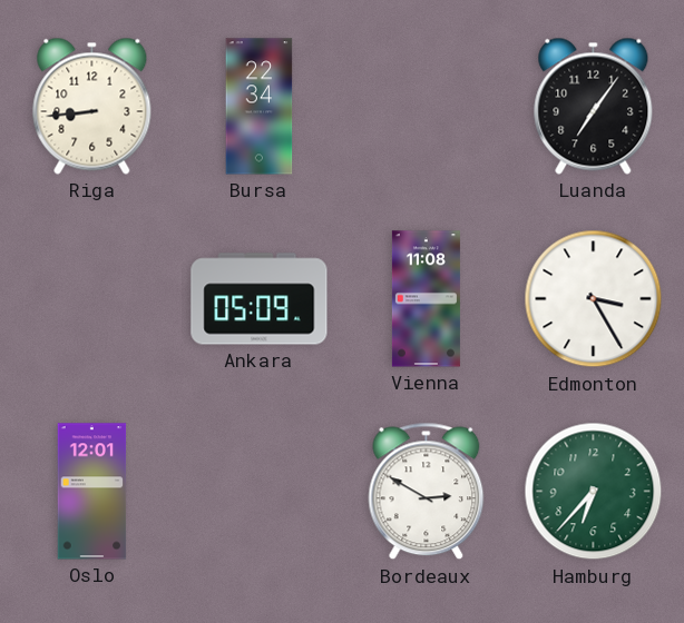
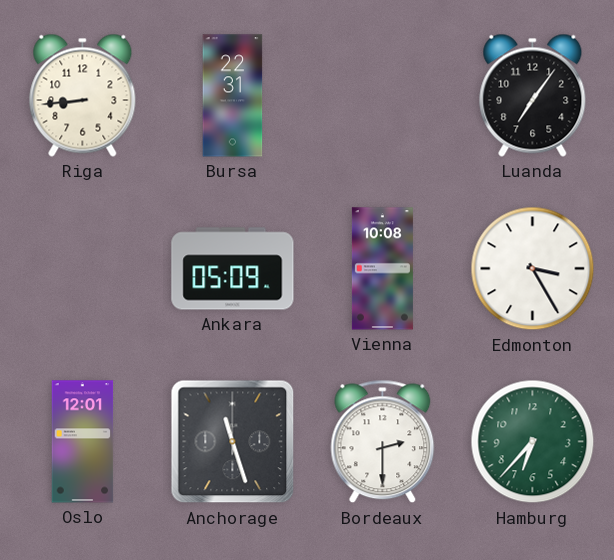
Bursa: 22:34 -> 22:31 (233, 96)
Vienna: 11:08 -> 10:08 (382, 269)
Anchorage: none -> 11:27 (233, 442)
Bordeaux: 2:50 -> 2:30 (383, 442)
